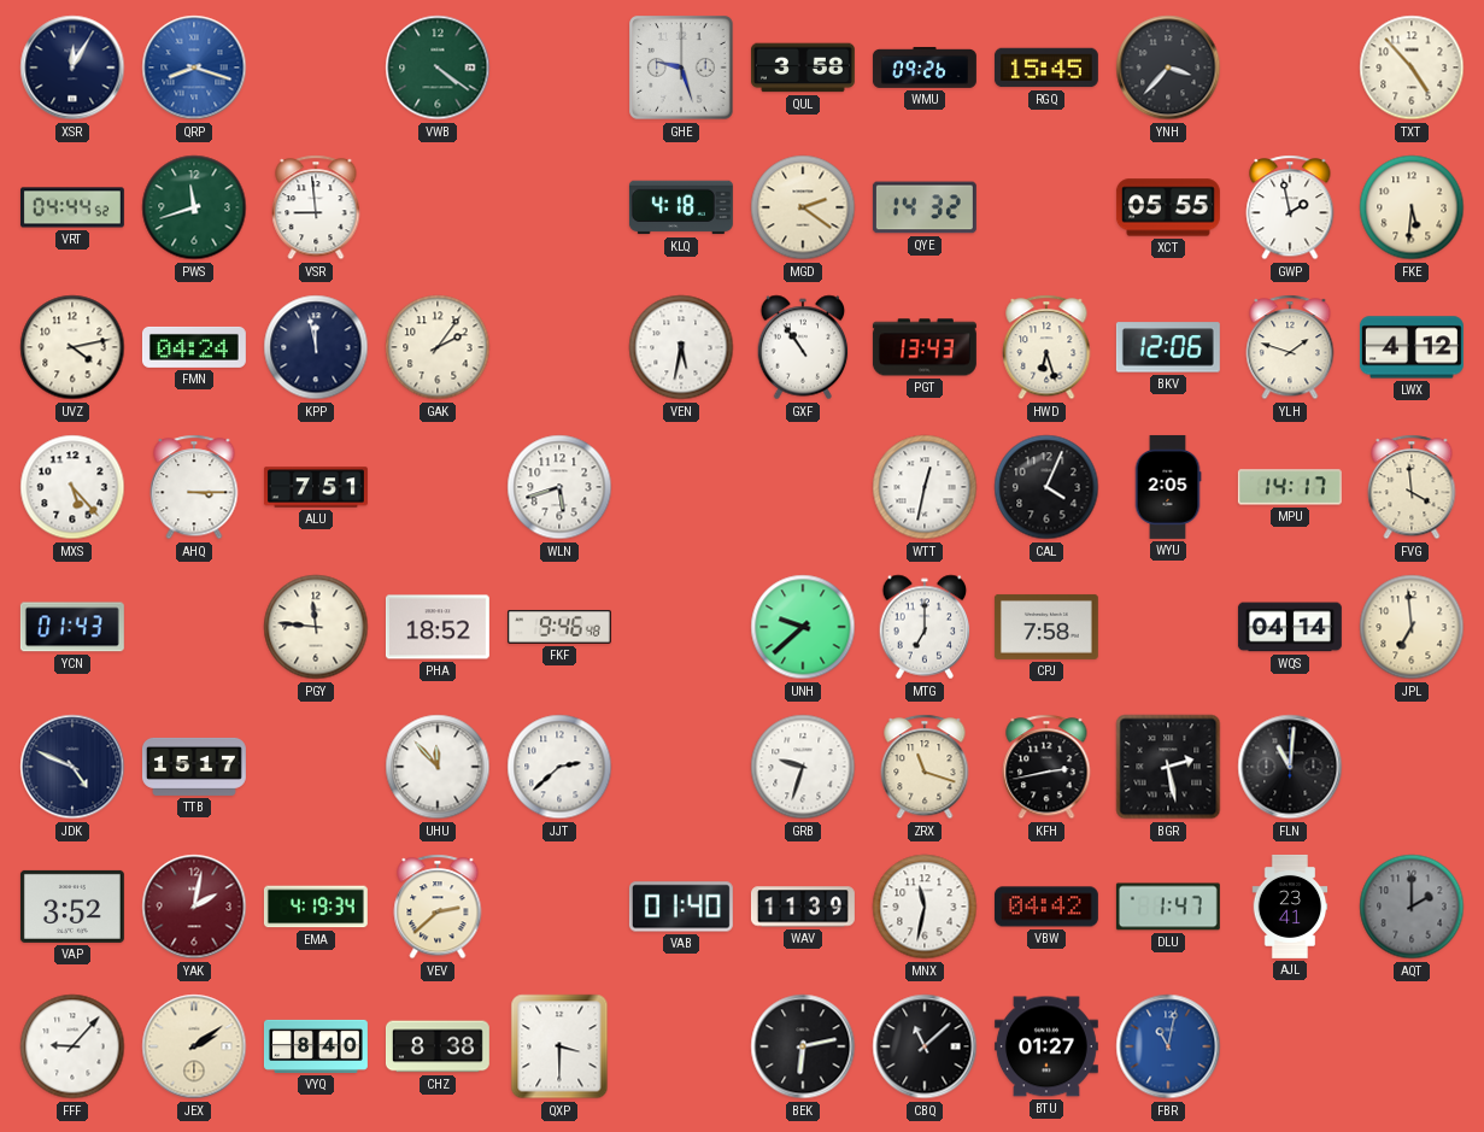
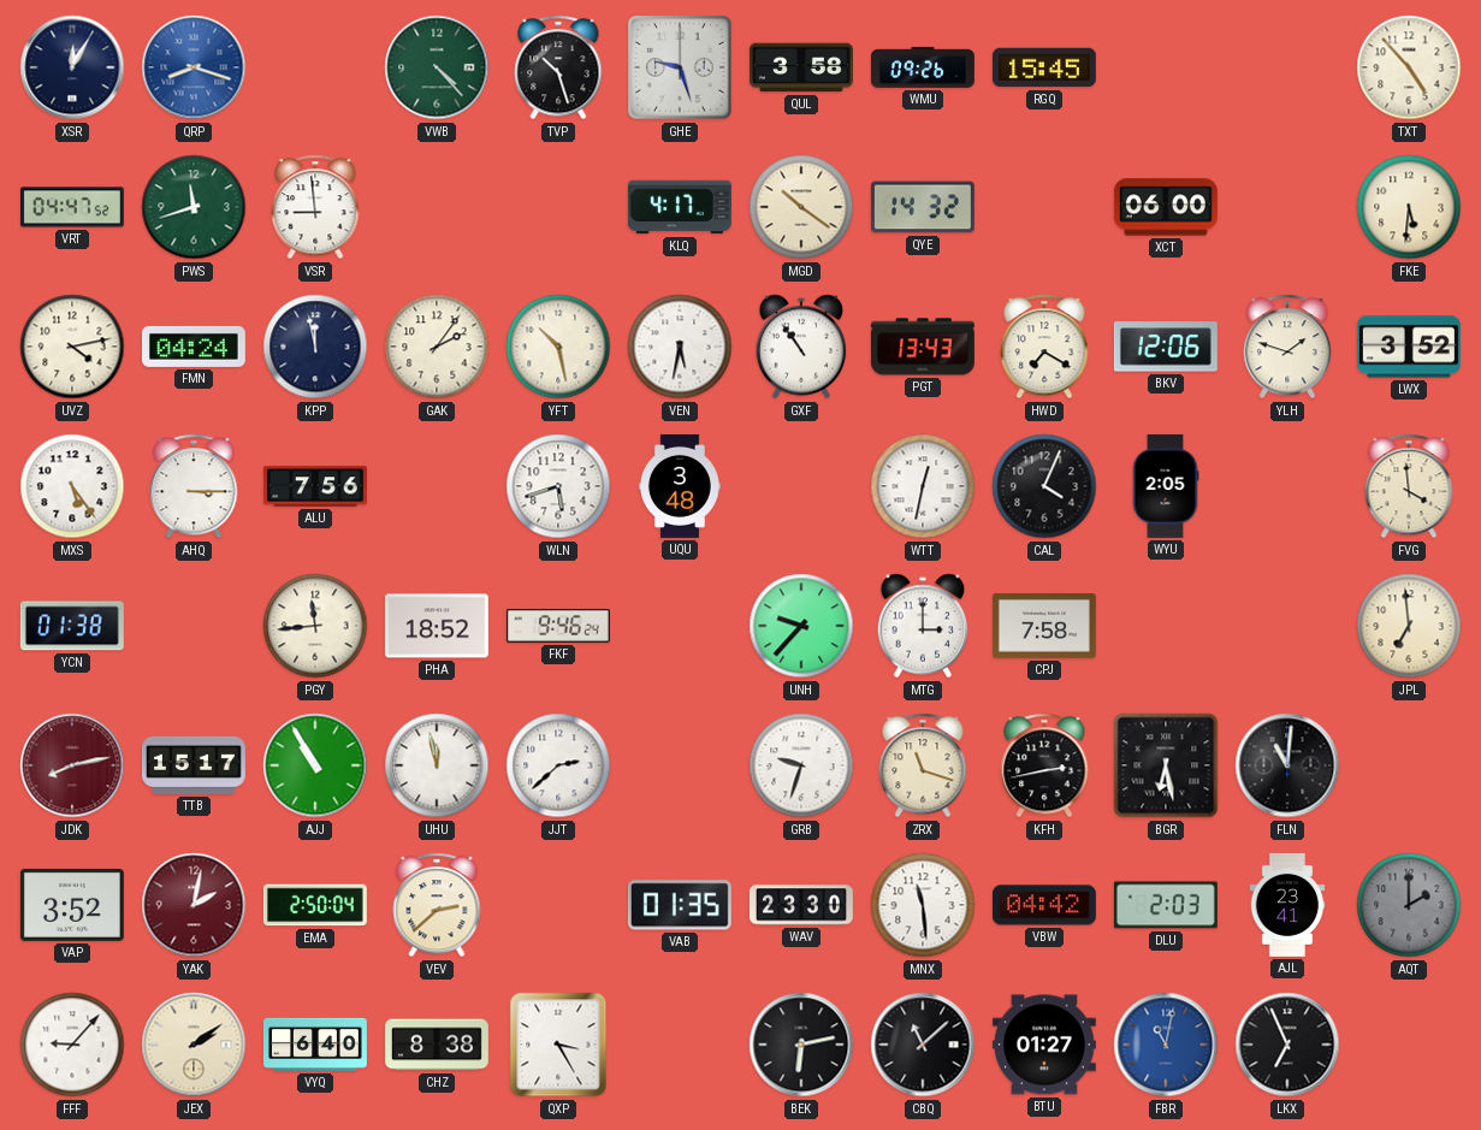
VWB: 4:21 -> 4:23 (437, 67)
TVP: none -> 10:27 (558, 67)
YNH: 3:37 -> none (1168, 68)
VRT: 04:44 -> 04:47 (72, 207)
KLQ: 4:18 -> 4:17 (680, 207)
MGD: 2:21 -> 10:21 (801, 207)
XCT: 05:55 -> 06:00 (1166, 207)
GWP: 1:58 -> none (1290, 207)
YFT: none -> 10:28 (558, 347)
HWD: 6:27 -> 7:20 (1044, 347)
LWX: 4:12 -> 3:52 (1409, 347)
MXS: 5:23 -> 5:24 (72, 486)
ALU: 7:51 -> 7:56 (315, 486)
UQU: none -> 3:48 (680, 486)
MPU: 14:17 -> none (1290, 487)
YCN: 01:43 -> 01:38 (72, 626)
PGY: 11:46 -> 11:44 (315, 626)
FKF: 9:46:48 -> 9:46:24 (558, 626)
UNH: 9:38 -> 9:37 (801, 626)
MTG: 7:00 -> 3:00 (923, 626)
WQS: 04:14 -> none (1290, 627)
JDK: 4:49 -> 8:13 (72, 765)
JDK dial: navy -> burgundy (72, 765)
AJJ: none -> 10:55 (315, 765)
UHU: 11:53 -> 11:58 (437, 765)
BGR: 2:28 -> 6:28 (1166, 765)
EMA: 4:19 -> 2:50 (315, 905)
VAB: 01:40 -> 01:35 (680, 905)
WAV: 11:39 -> 23:30 (801, 905)
MNX: 11:32 -> 11:29 (923, 905)
DLU: 1:47 -> 2:03 (1166, 905)
VYQ: 8:40 -> 6:40 (315, 1045)
QXP: 3:30 -> 3:25 (558, 1045)
LKX: none -> 6:56 (1287, 1045)
